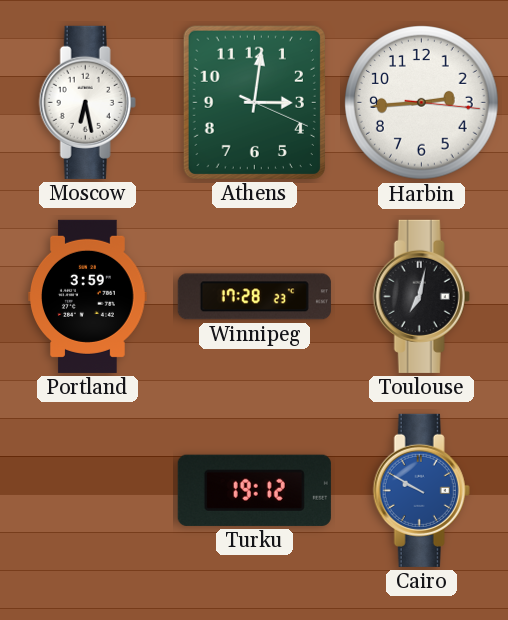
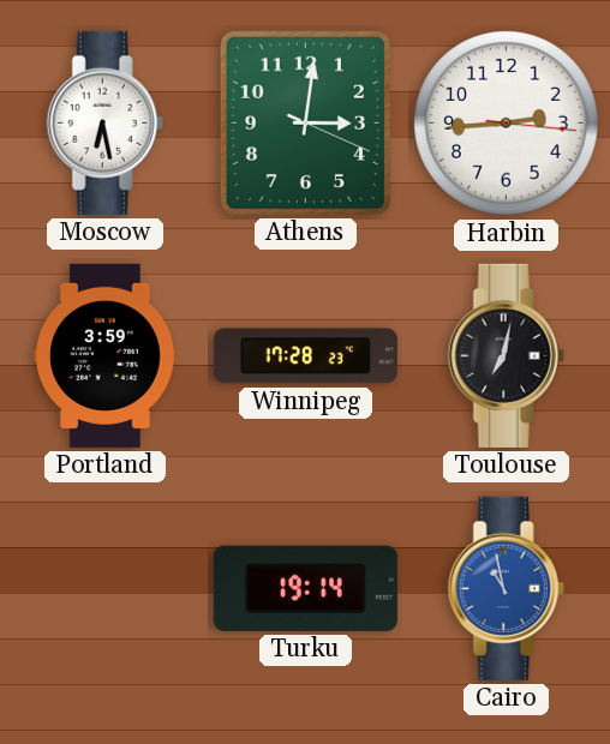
Turku: 19:12 -> 19:14 (305, 588)
Cairo: 9:50 -> 10:58 (506, 588)
